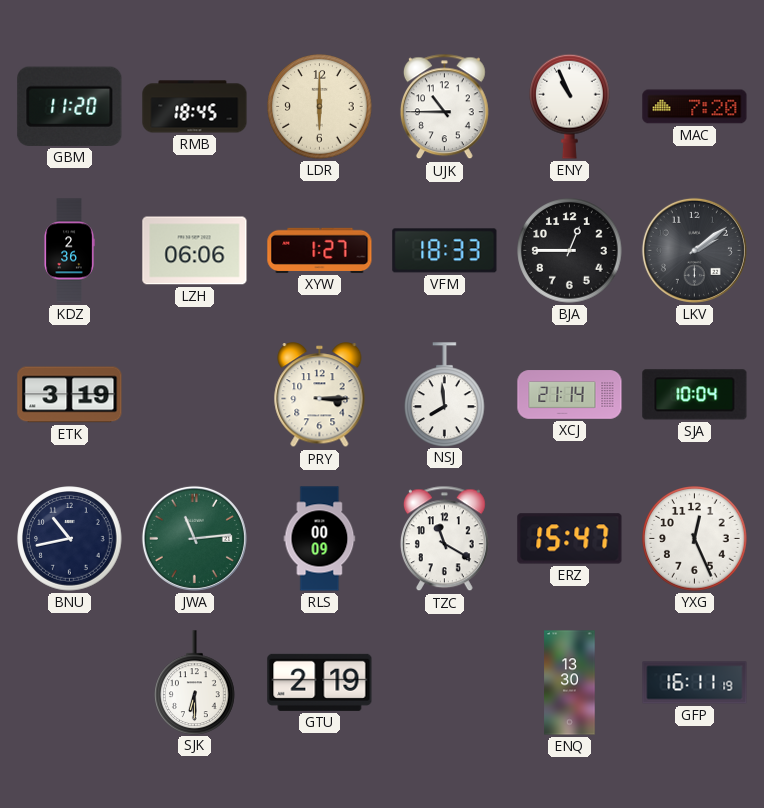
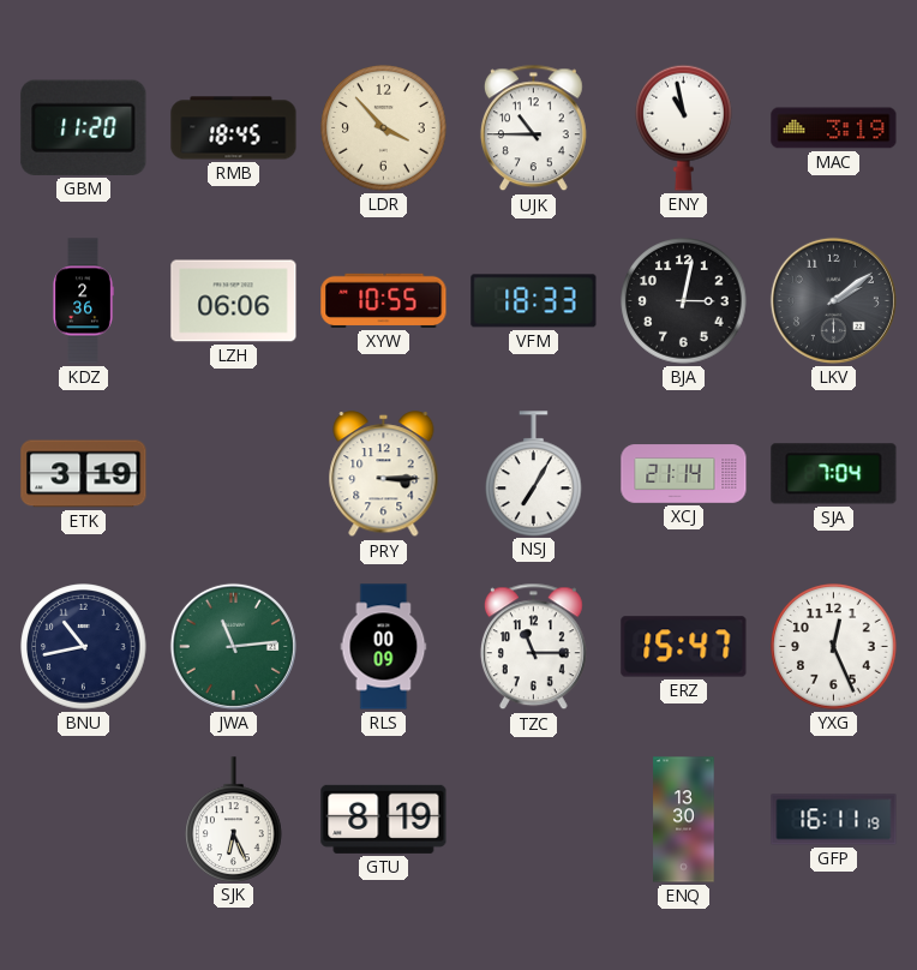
LDR: 6:00 -> 3:53 (384, 128)
ENY: 10:56 -> 10:58 (684, 127)
MAC: 7:20 -> 3:19 (834, 128)
XYW: 1:27 -> 10:55 (384, 300)
BJA: 12:45 -> 3:02 (684, 301)
NSJ: 7:59 -> 7:05 (534, 473)
SJA: 10:04 -> 7:04 (834, 474)
TZC: 11:20 -> 11:15 (533, 647)
SJK: 6:30 -> 6:26 (234, 819)
GTU: 2:19 -> 8:19 (384, 819)
